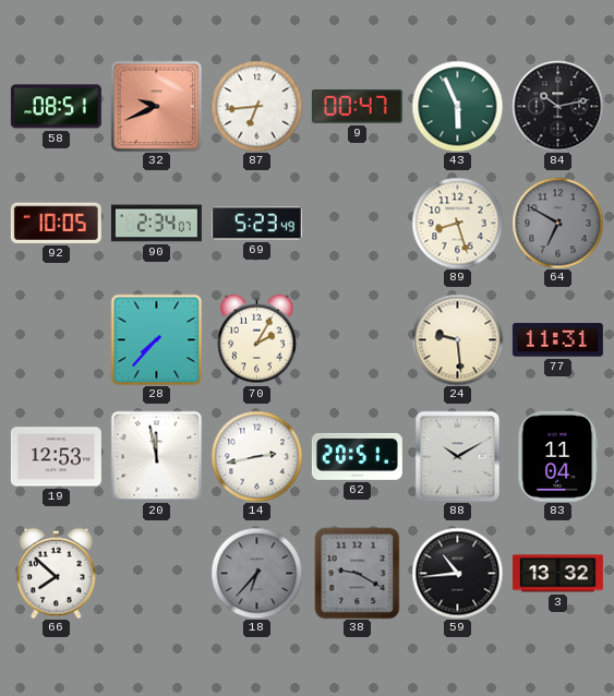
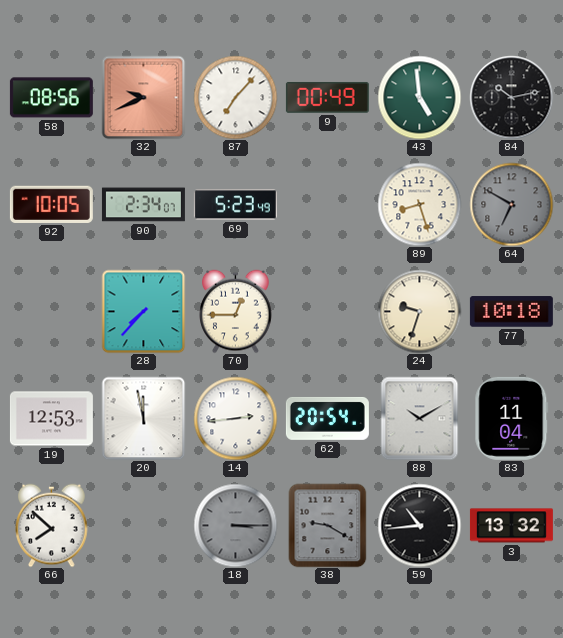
58: 08:51 -> 08:56 (51, 98)
87: 6:44 -> 7:07 (235, 97)
9: 00:47 -> 00:49 (327, 97)
43: 5:56 -> 4:59 (419, 97)
70: 2:05 -> 12:45 (236, 311)
24: 9:29 -> 9:33 (419, 311)
77: 11:31 -> 10:18 (511, 312)
14: 2:43 -> 2:44 (235, 418)
62: 20:51 -> 20:54 (327, 418)
18: 6:37 -> 3:15 (235, 525)
